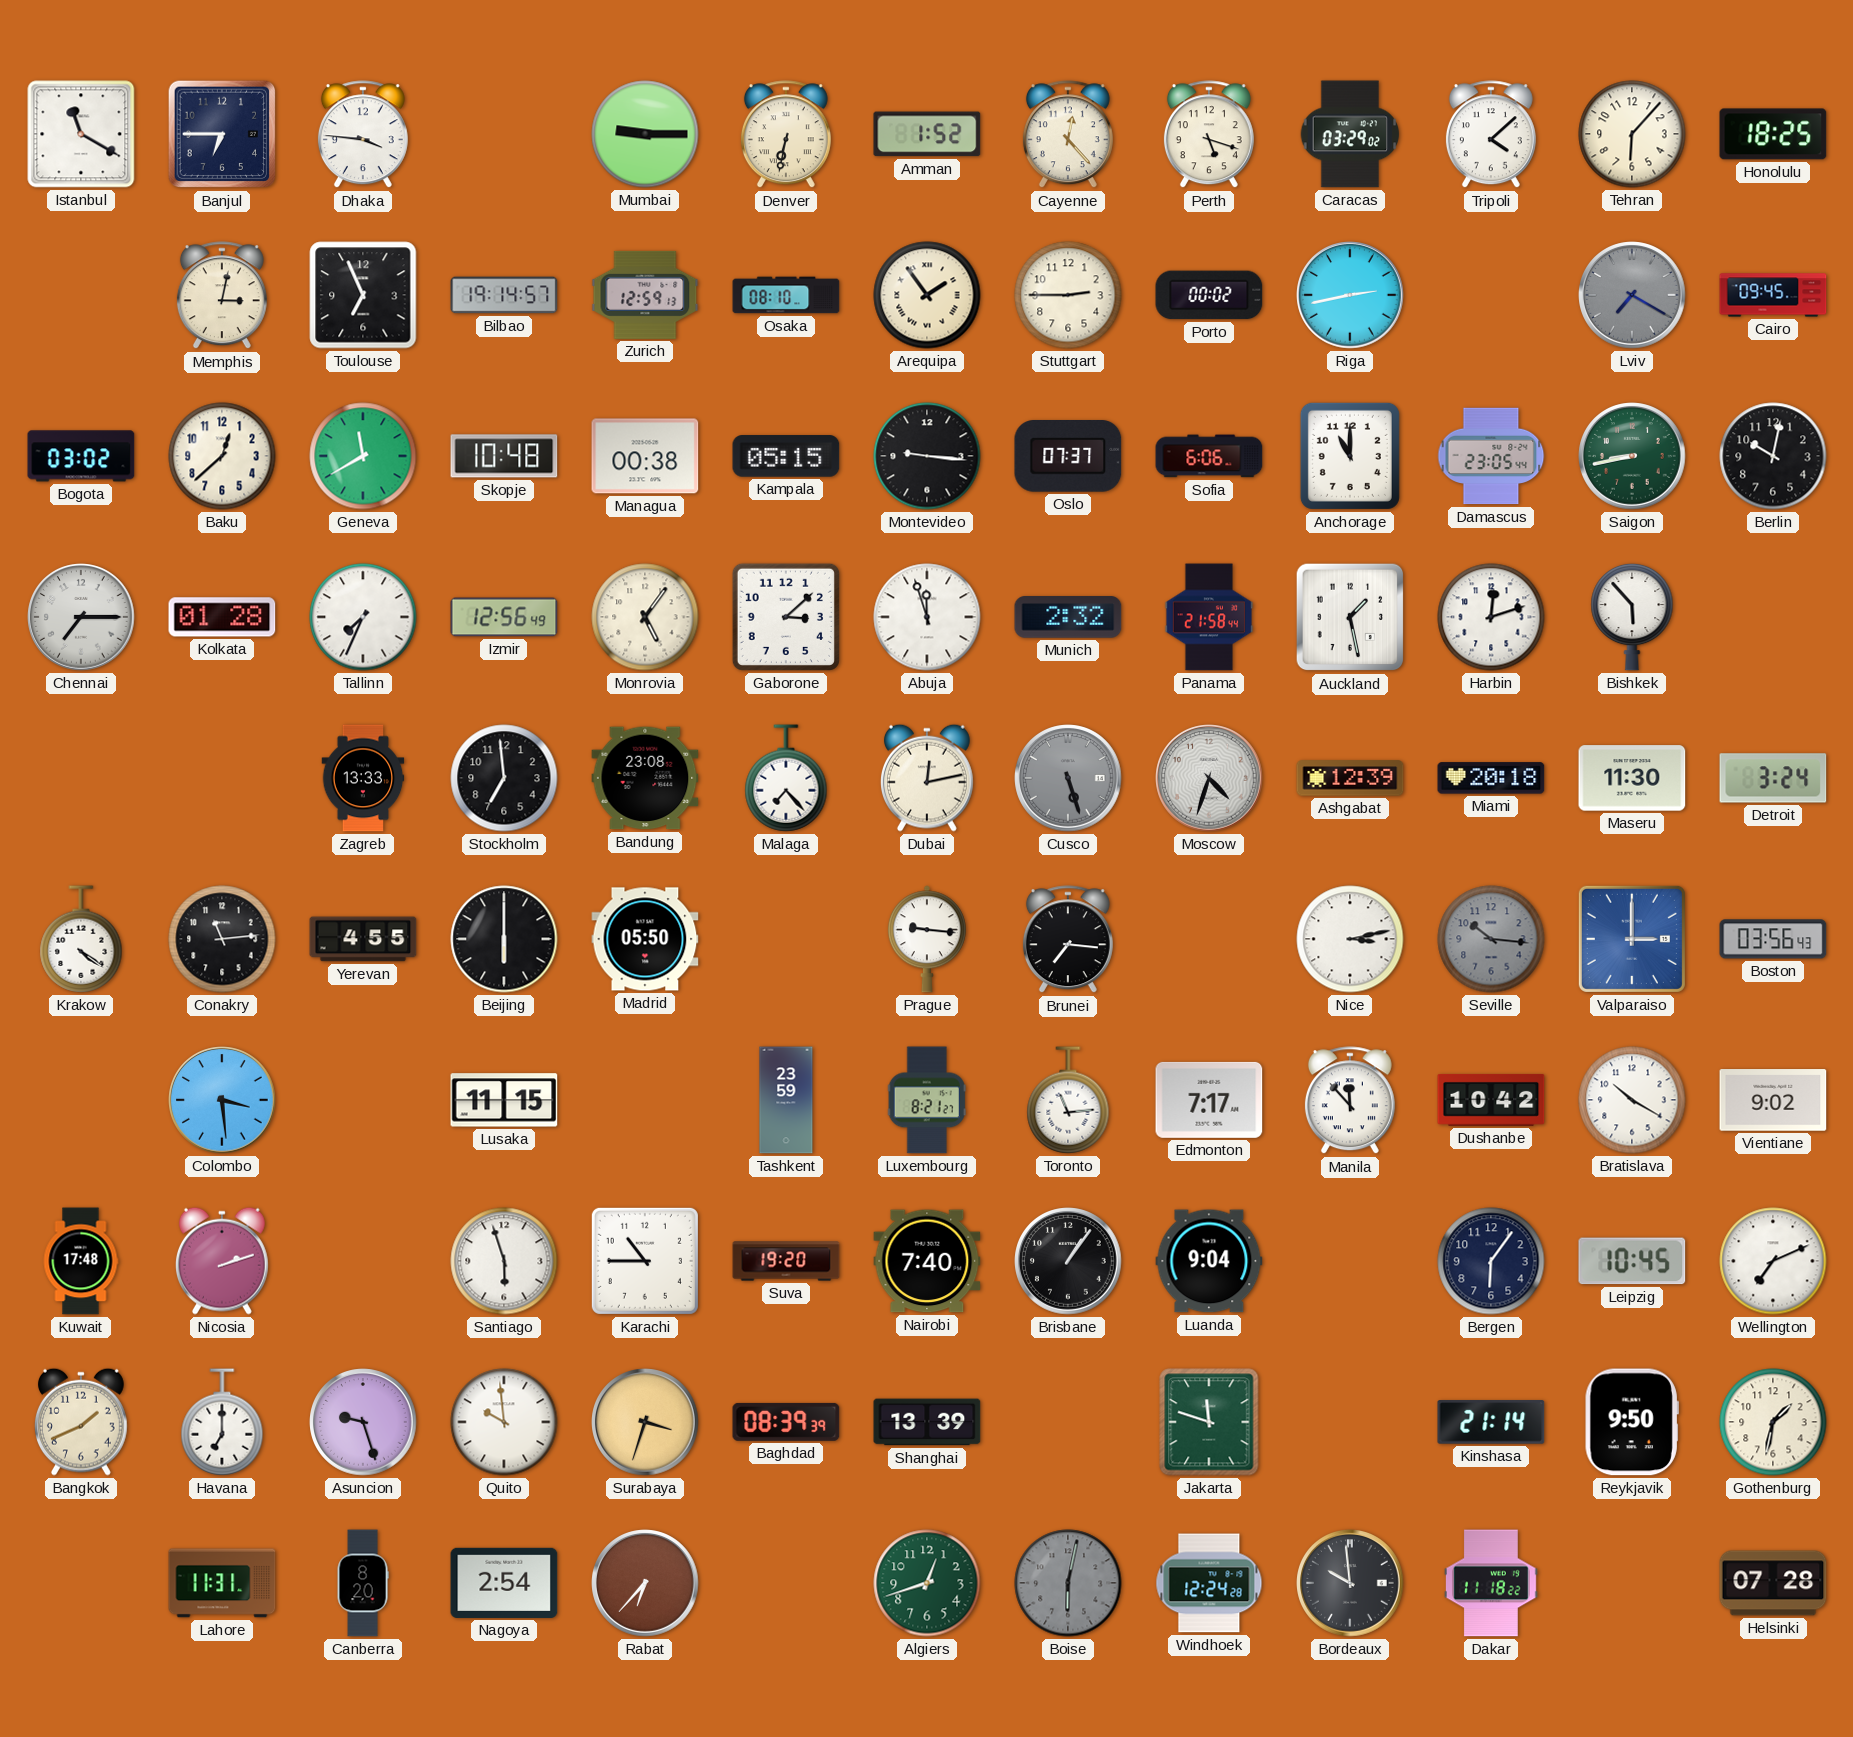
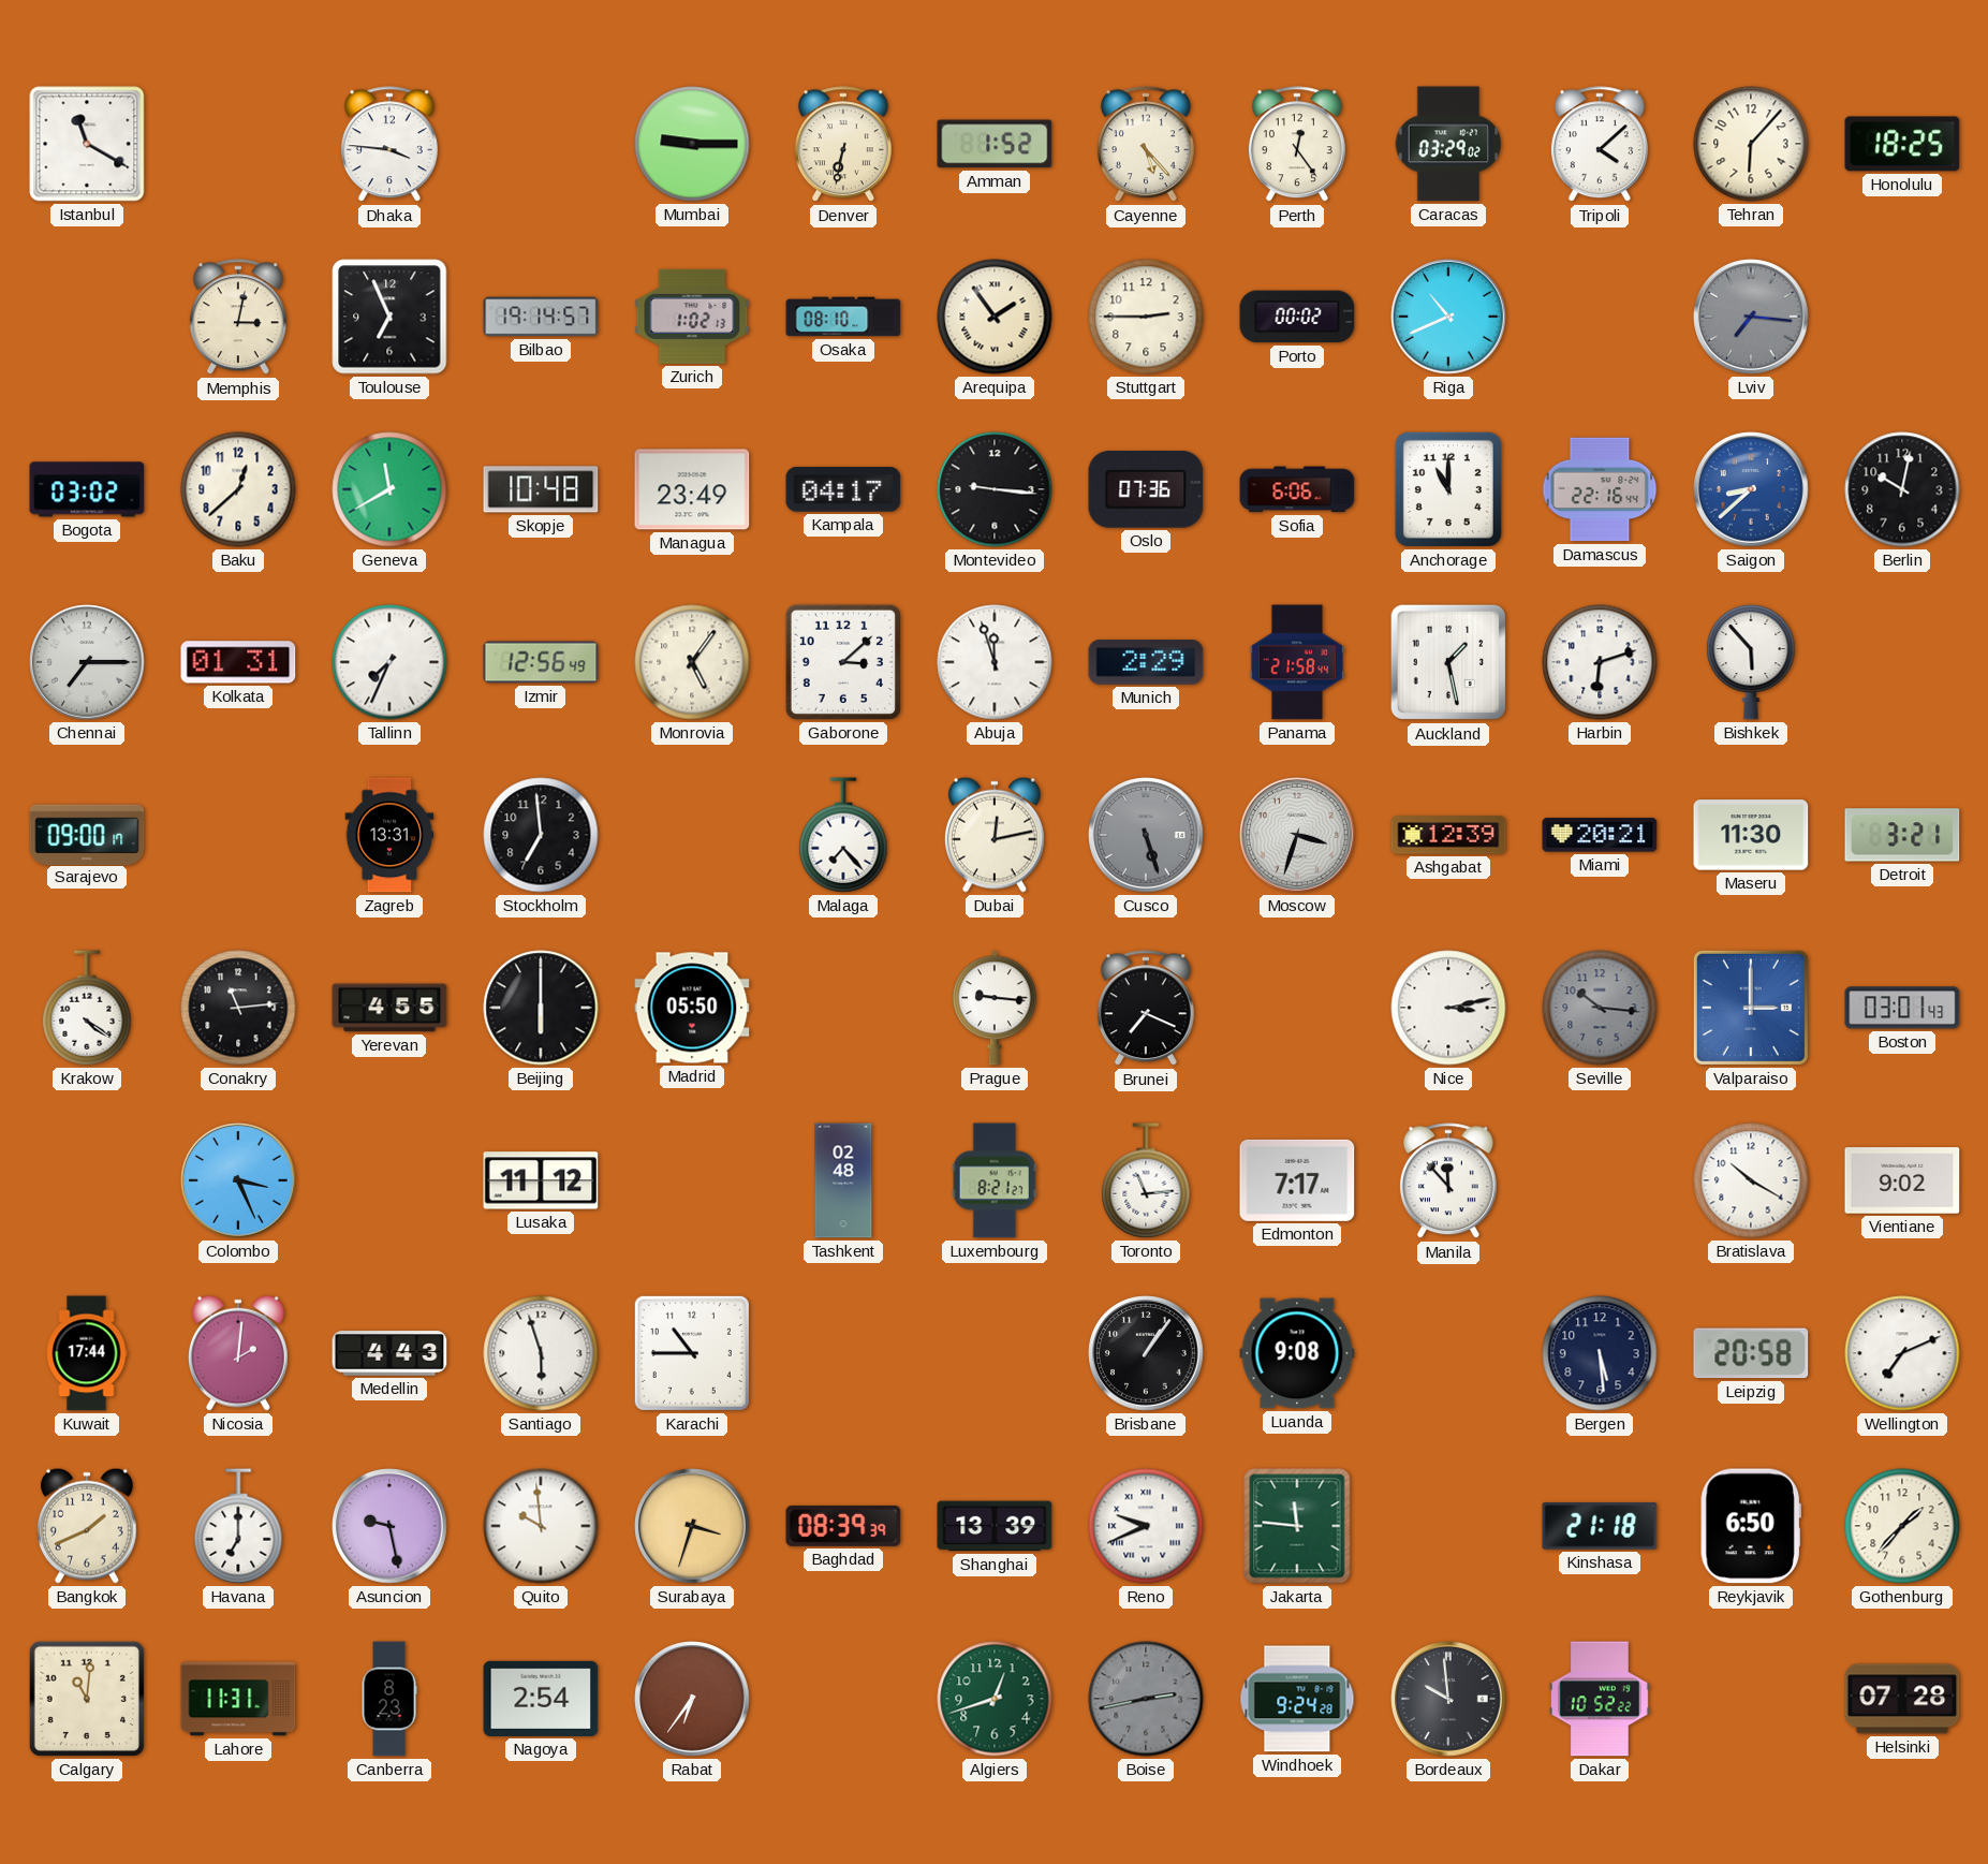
Banjul: 6:45 -> none (222, 134)
Cayenne: 12:23 -> 5:23 (1146, 145)
Perth: 5:18 -> 12:24 (1297, 145)
Zurich: 12:59 -> 1:02 (692, 317)
Riga: 2:43 -> 10:41 (1448, 317)
Lviv: 7:20 -> 7:16 (1751, 317)
Cairo: 09:45 -> none (1773, 295)
Managua: 00:38 -> 23:49 (692, 489)
Kampala: 05:15 -> 04:17 (843, 489)
Oslo: 07:37 -> 07:36 (1146, 490)
Damascus: 23:05 -> 22:16 (1600, 489)
Saigon: 8:43 -> 8:38 (1751, 489)
Saigon dial: green -> blue (1751, 489)
Kolkata: 01:28 -> 01:31 (238, 662)
Munich: 2:32 -> 2:29 (1146, 662)
Harbin: 12:12 -> 6:12 (1600, 662)
Sarajevo: none -> 09:00 (87, 834)
Zagreb: 13:33 -> 13:31 (389, 835)
Bandung: 23:08 -> none (645, 778)
Moscow: 4:33 -> 3:33 (1297, 835)
Miami: 20:18 -> 20:21 (1600, 835)
Detroit: 3:24 -> 3:21 (1902, 835)
Brunei: 7:16 -> 7:19 (1146, 1009)
Boston: 03:56 -> 03:01 (1902, 1008)
Colombo: 3:29 -> 3:26 (238, 1180)
Lusaka: 11:15 -> 11:12 (541, 1180)
Tashkent: 23:59 -> 02:48 (843, 1180)
Dushanbe: 10:42 -> none (1491, 1100)
Kuwait: 17:48 -> 17:44 (87, 1353)
Nicosia: 2:12 -> 2:01 (238, 1353)
Medellin: none -> 4:43 (389, 1353)
Suva: 19:20 -> none (786, 1261)
Nairobi: 7:40 -> none (927, 1261)
Luanda: 9:04 -> 9:08 (1297, 1353)
Bergen: 6:06 -> 5:29 (1600, 1353)
Leipzig: 10:45 -> 20:58 (1751, 1353)
Asuncion: 9:27 -> 9:28 (389, 1526)
Reno: none -> 9:41 (1146, 1526)
Jakarta: 11:48 -> 11:46 (1297, 1526)
Kinshasa: 21:14 -> 21:18 (1600, 1526)
Reykjavik: 9:50 -> 6:50 (1751, 1526)
Gothenburg: 1:32 -> 1:37 (1902, 1526)
Calgary: none -> 11:01 (87, 1699)
Canberra: 8:20 -> 8:23 (389, 1699)
Rabat: 6:37 -> 6:36 (692, 1699)
Boise: 6:02 -> 2:43 (1146, 1699)
Windhoek: 12:24 -> 9:24 (1297, 1699)
Dakar: 11:18 -> 10:52 (1600, 1699)
